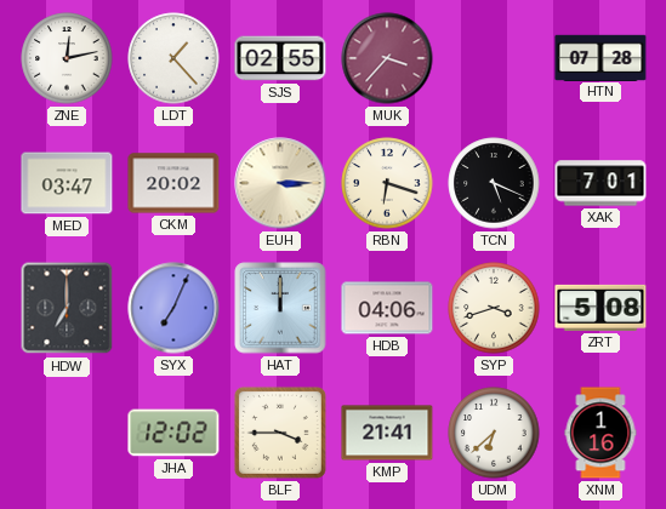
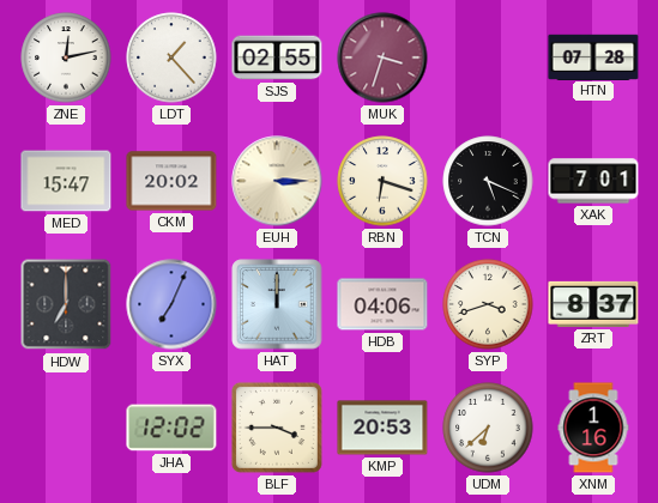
MUK: 3:37 -> 3:33 (382, 57)
MED: 03:47 -> 15:47 (66, 181)
ZRT: 5:08 -> 8:37 (593, 304)
KMP: 21:41 -> 20:53 (382, 428)
